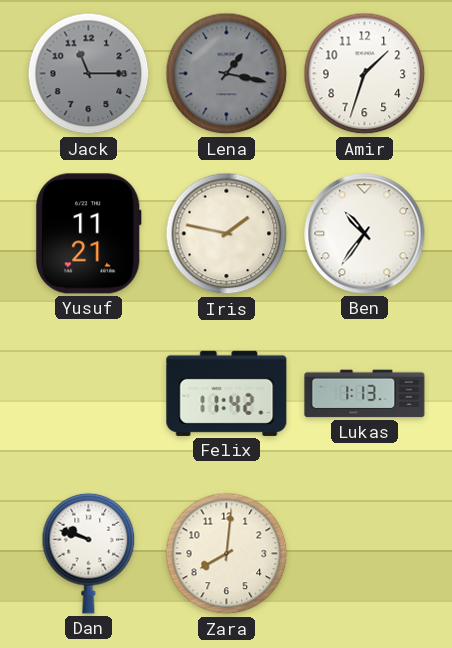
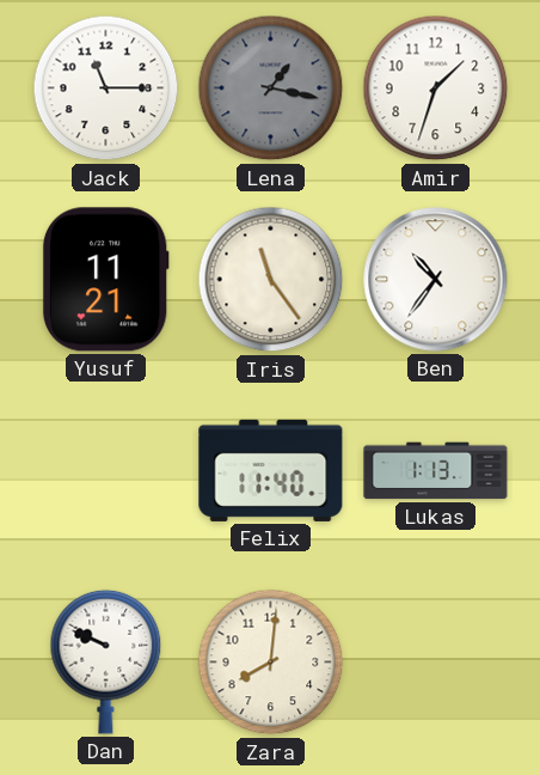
Jack dial: grey -> white (106, 89)
Iris: 1:47 -> 11:24 (271, 280)
Felix: 11:42 -> 11:40 (271, 470)
Dan: 9:48 -> 9:49 (106, 661)
